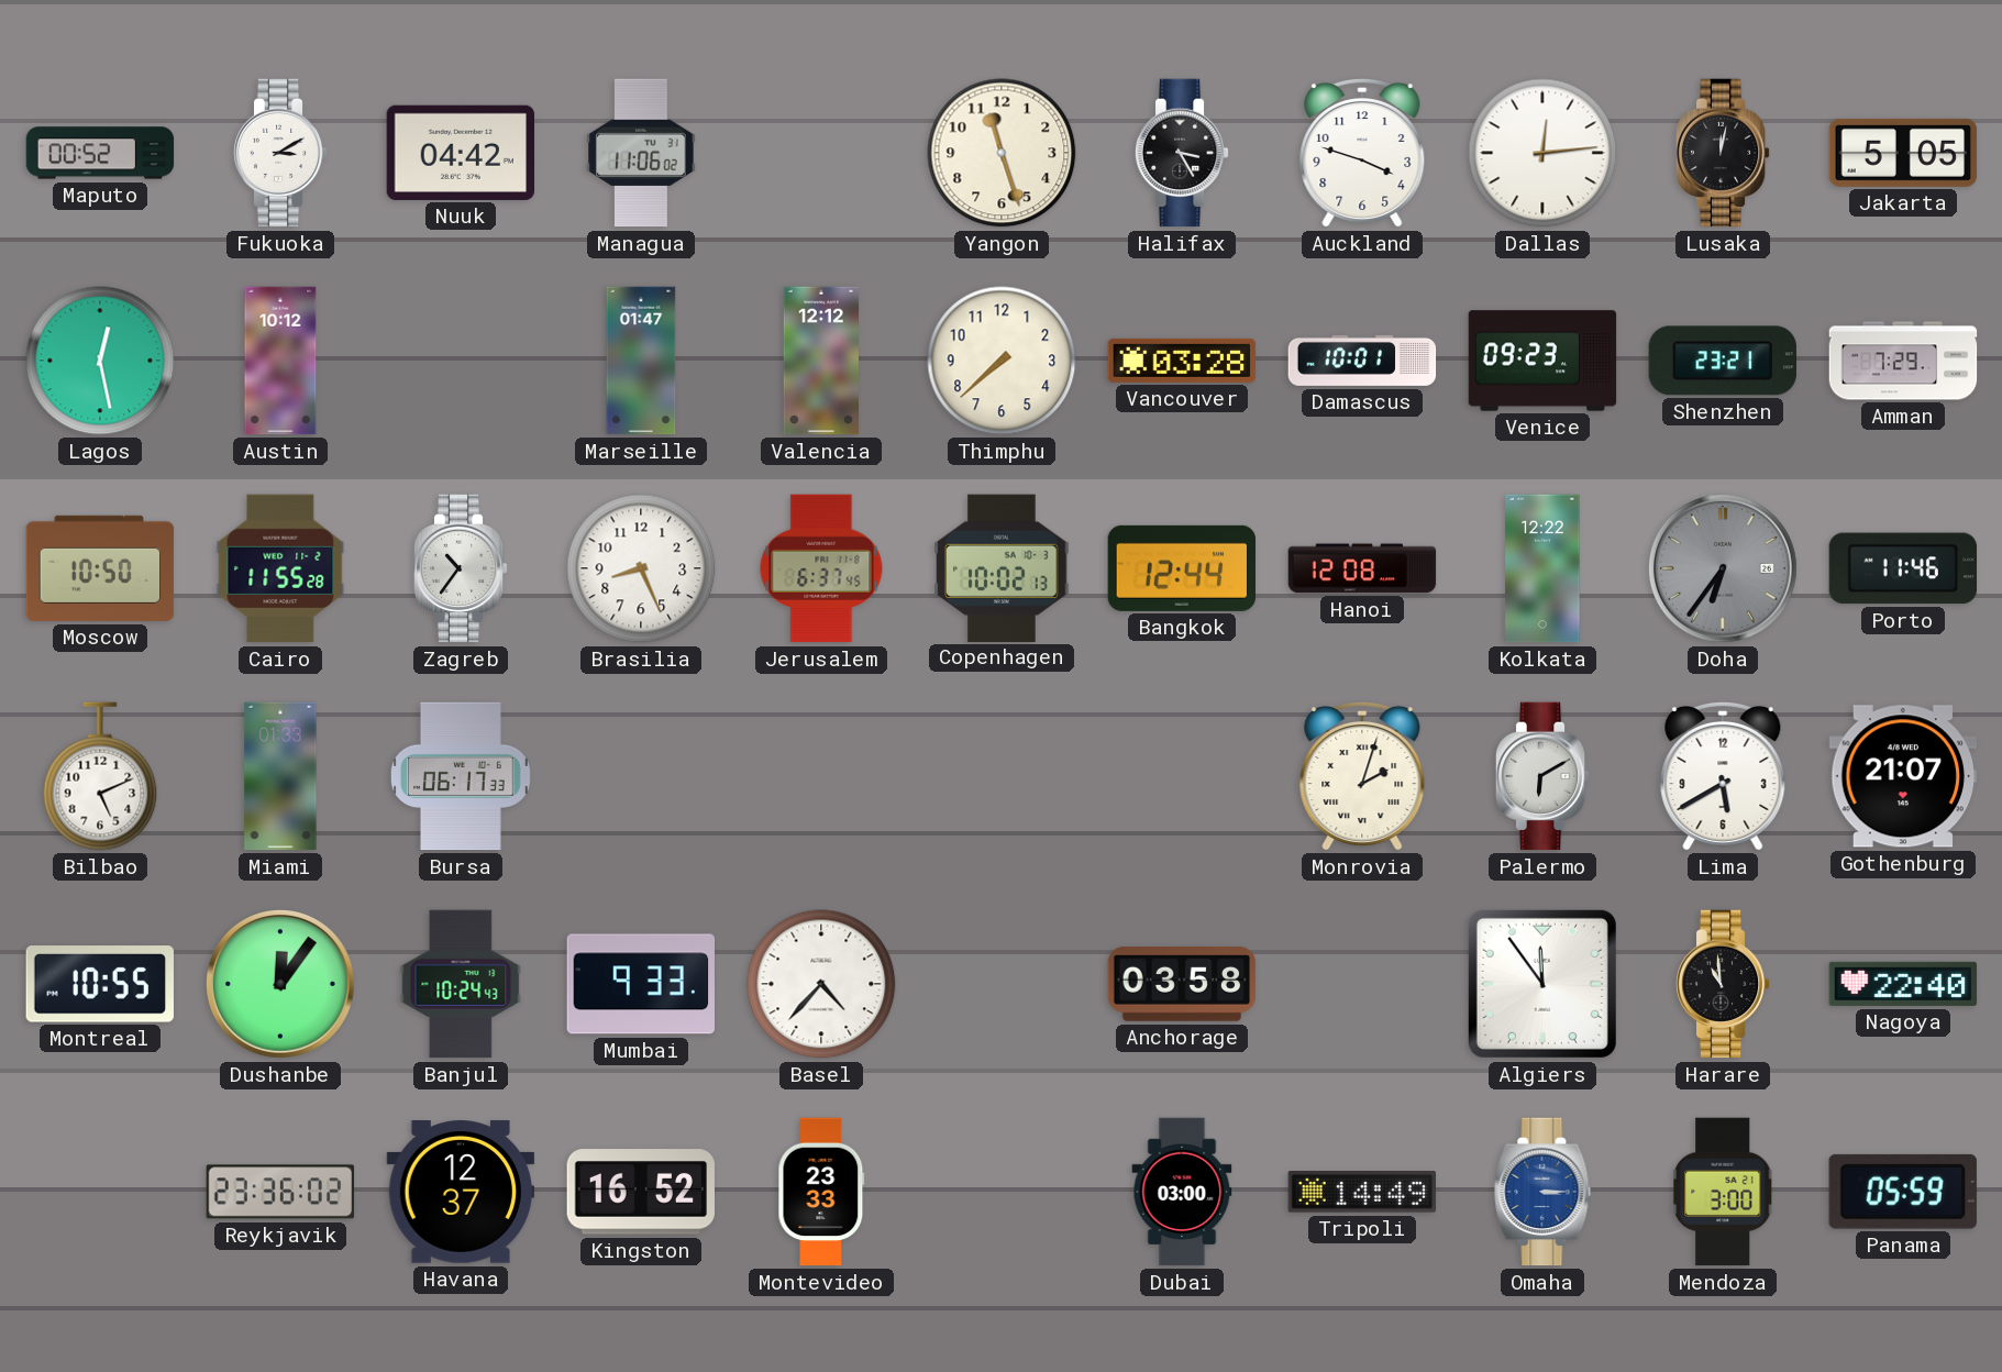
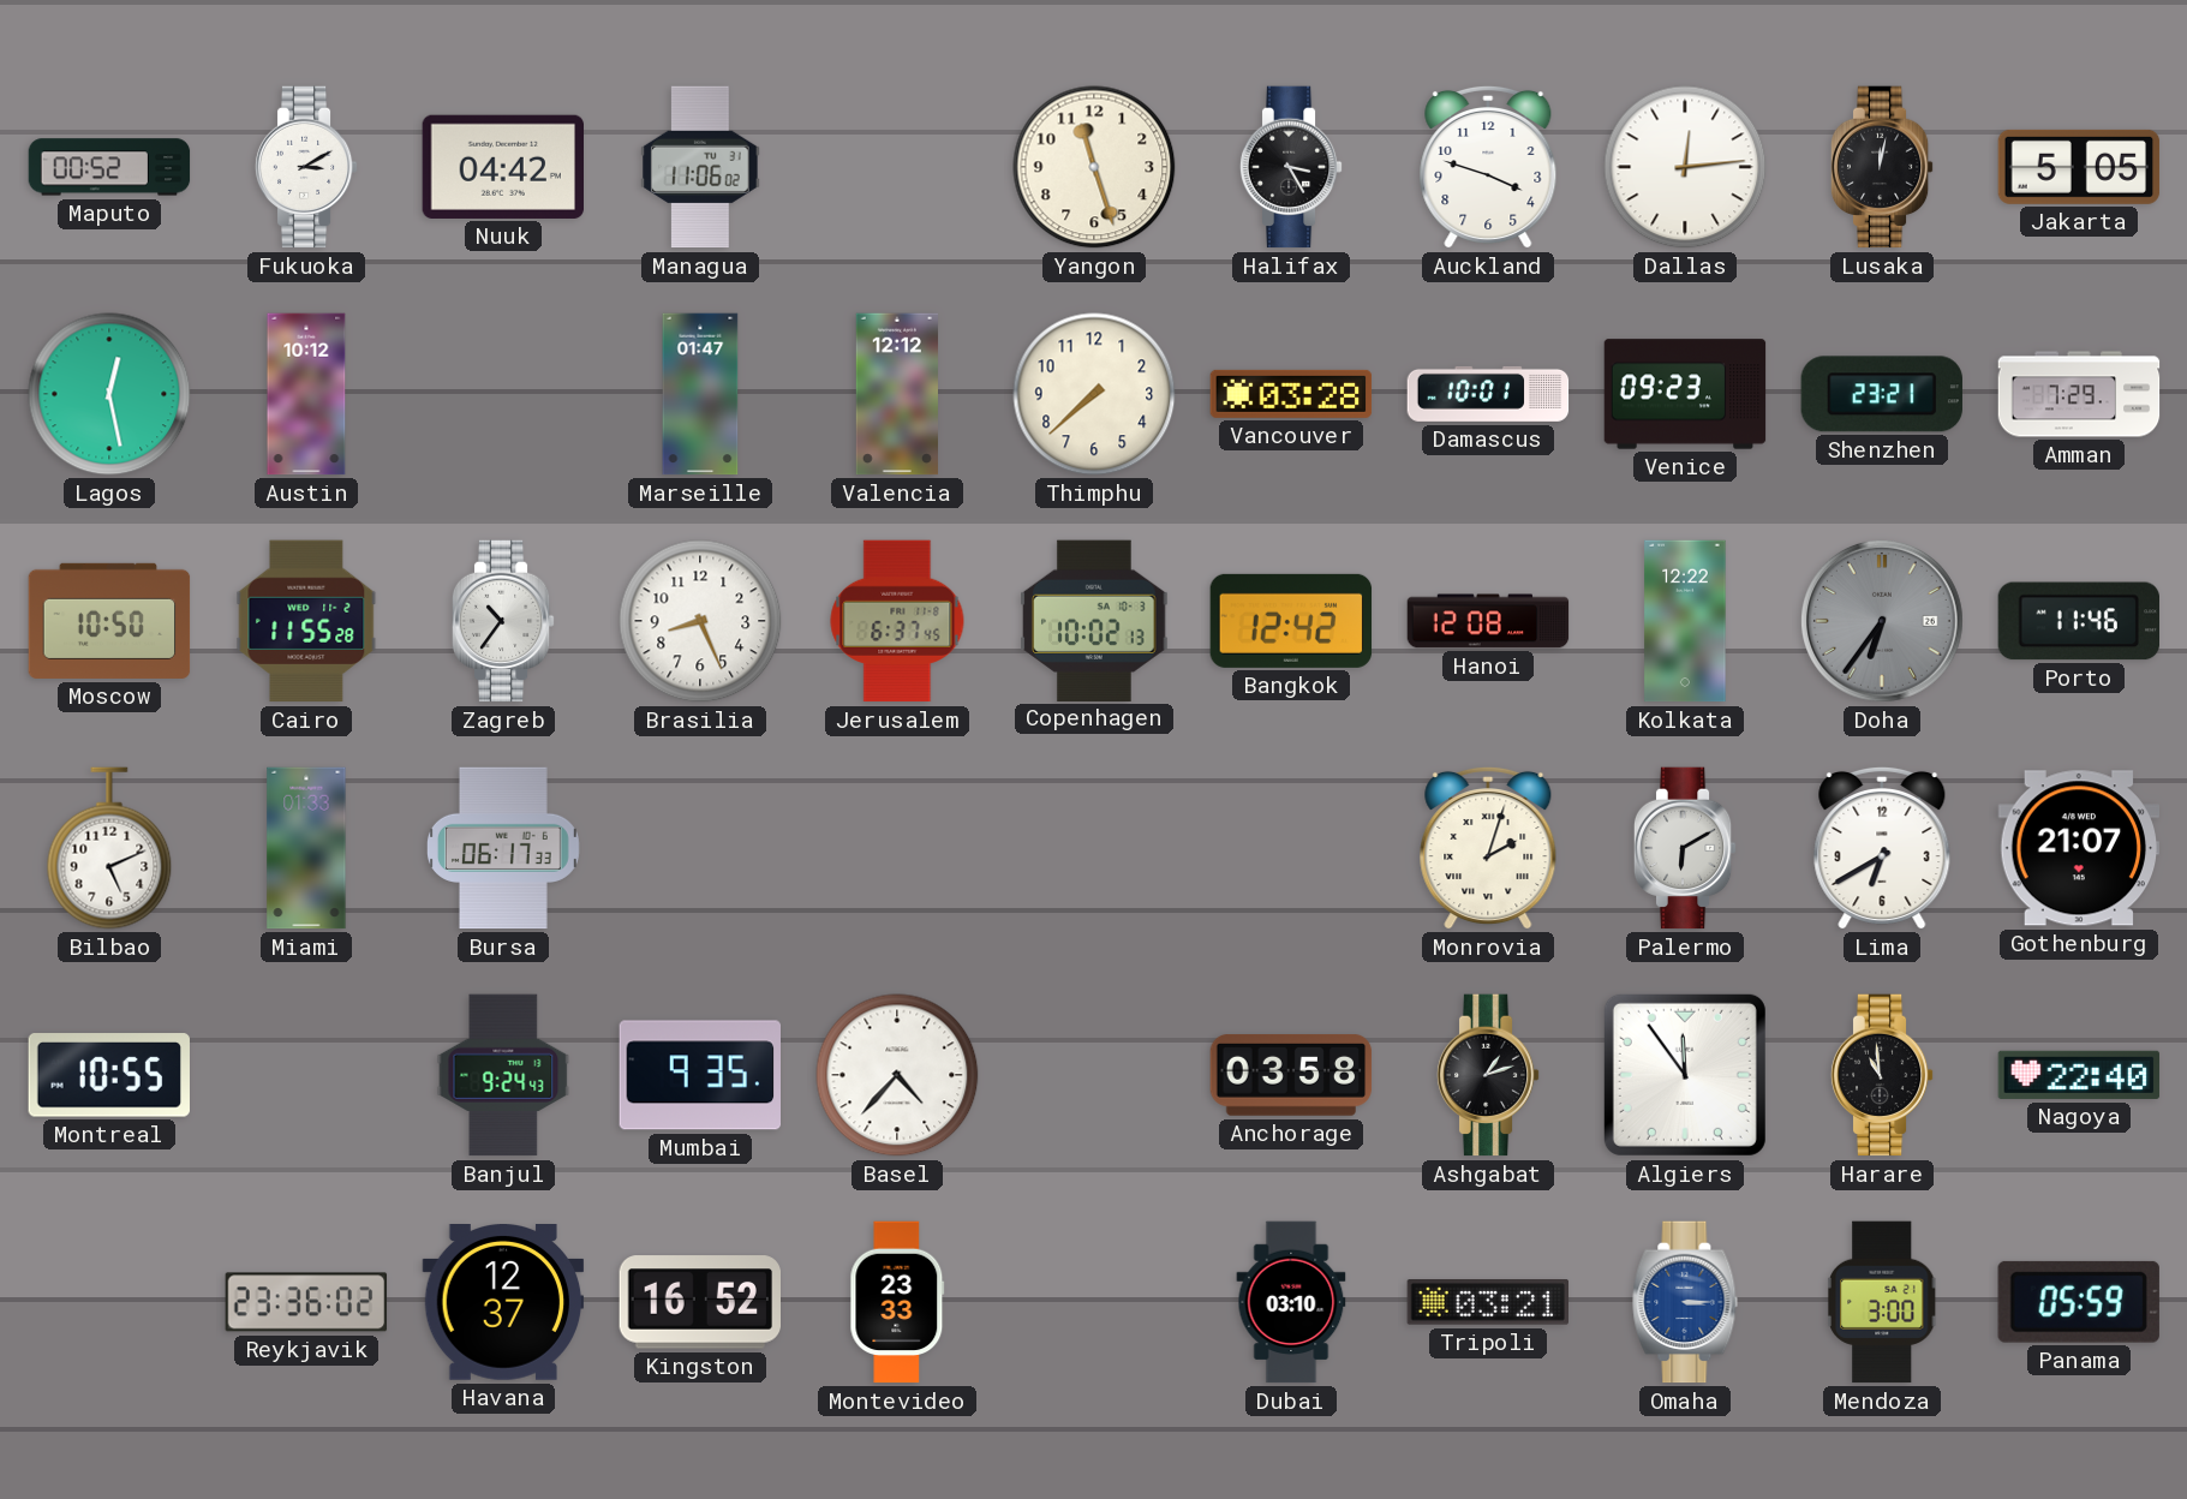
Bangkok: 12:44 -> 12:42 (1291, 621)
Lima: 5:40 -> 6:40 (1882, 848)
Dushanbe: 12:06 -> none (280, 984)
Banjul: 10:24 -> 9:24 (503, 1075)
Mumbai: 9:33 -> 9:35 (699, 1075)
Ashgabat: none -> 1:12 (1488, 1075)
Dubai: 03:00 -> 03:10 (1291, 1302)
Tripoli: 14:49 -> 03:21 (1488, 1302)
